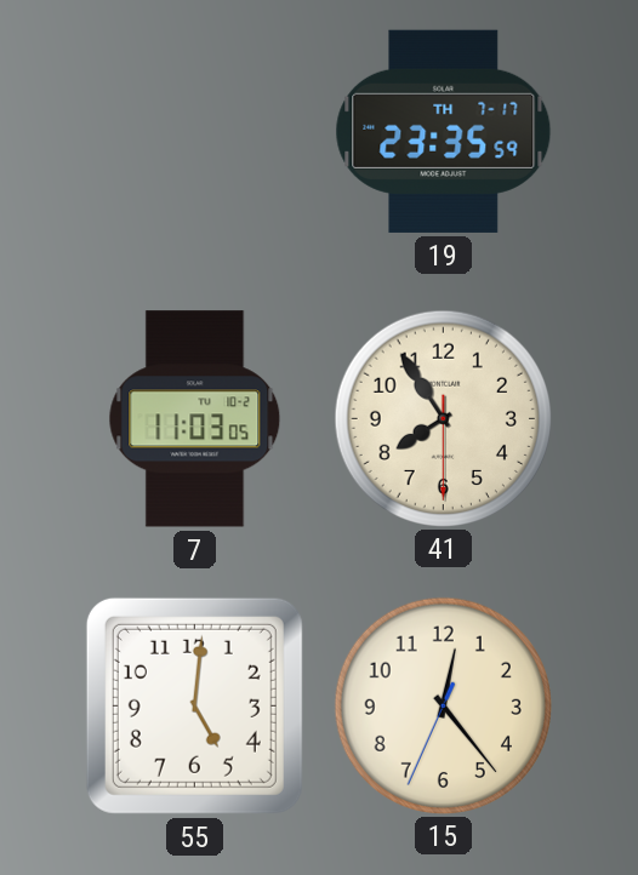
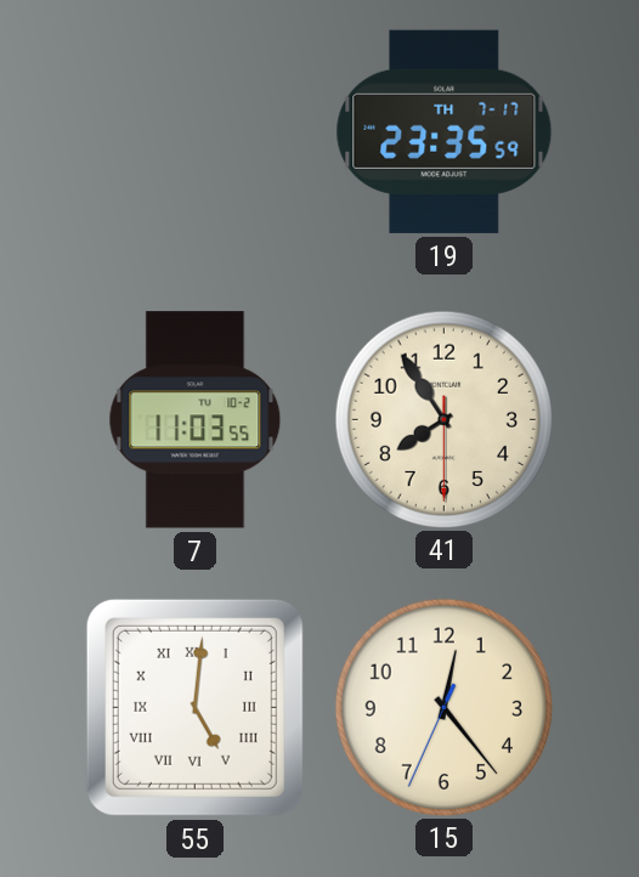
7: 11:03:05 -> 11:03:55 (196, 420)
55 numerals: Arabic -> Roman (194, 707)
